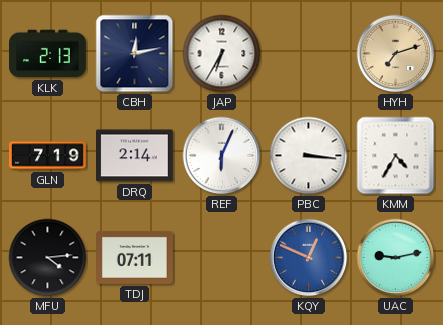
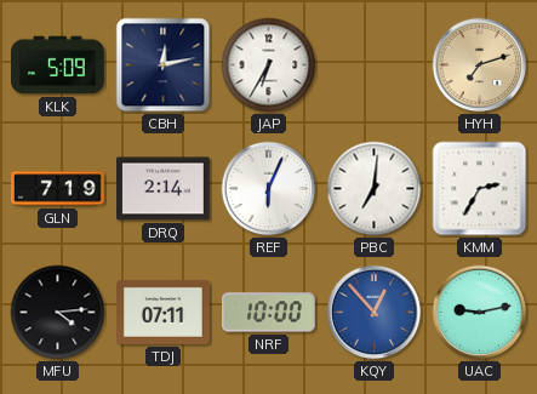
KLK: 2:13 -> 5:09 (58, 65)
PBC: 3:16 -> 7:01 (375, 189)
KMM: 4:35 -> 2:35 (480, 189)
NRF: none -> 10:00 (269, 313)
KQY: 12:49 -> 12:53 (375, 313)
